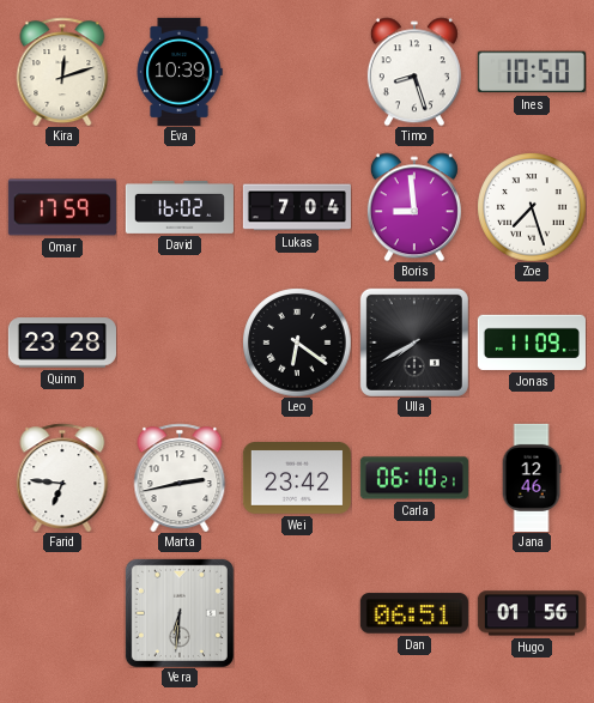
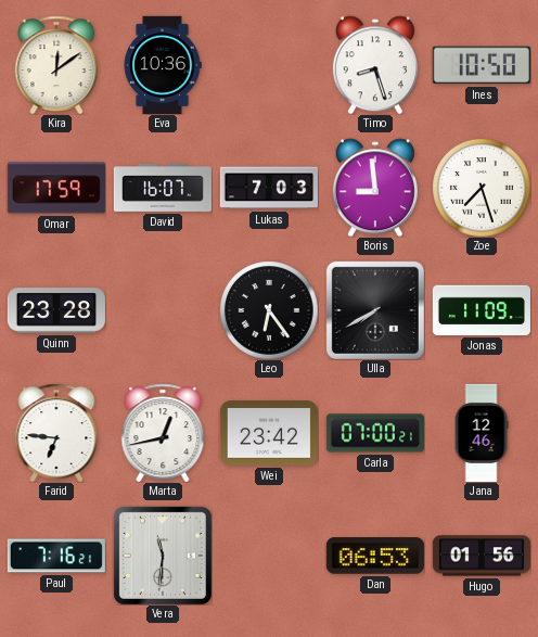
Kira: 12:12 -> 12:09 (56, 65)
Eva: 10:39 -> 10:36 (163, 65)
David: 16:02 -> 16:07 (163, 188)
Lukas: 7:04 -> 7:03 (269, 188)
Leo: 6:21 -> 6:24 (269, 310)
Marta: 2:43 -> 12:43 (163, 433)
Carla: 06:10 -> 07:00 (375, 433)
Paul: none -> 7:16 (56, 556)
Vera: 6:31 -> 11:31 (163, 556)
Dan: 06:51 -> 06:53 (375, 556)
